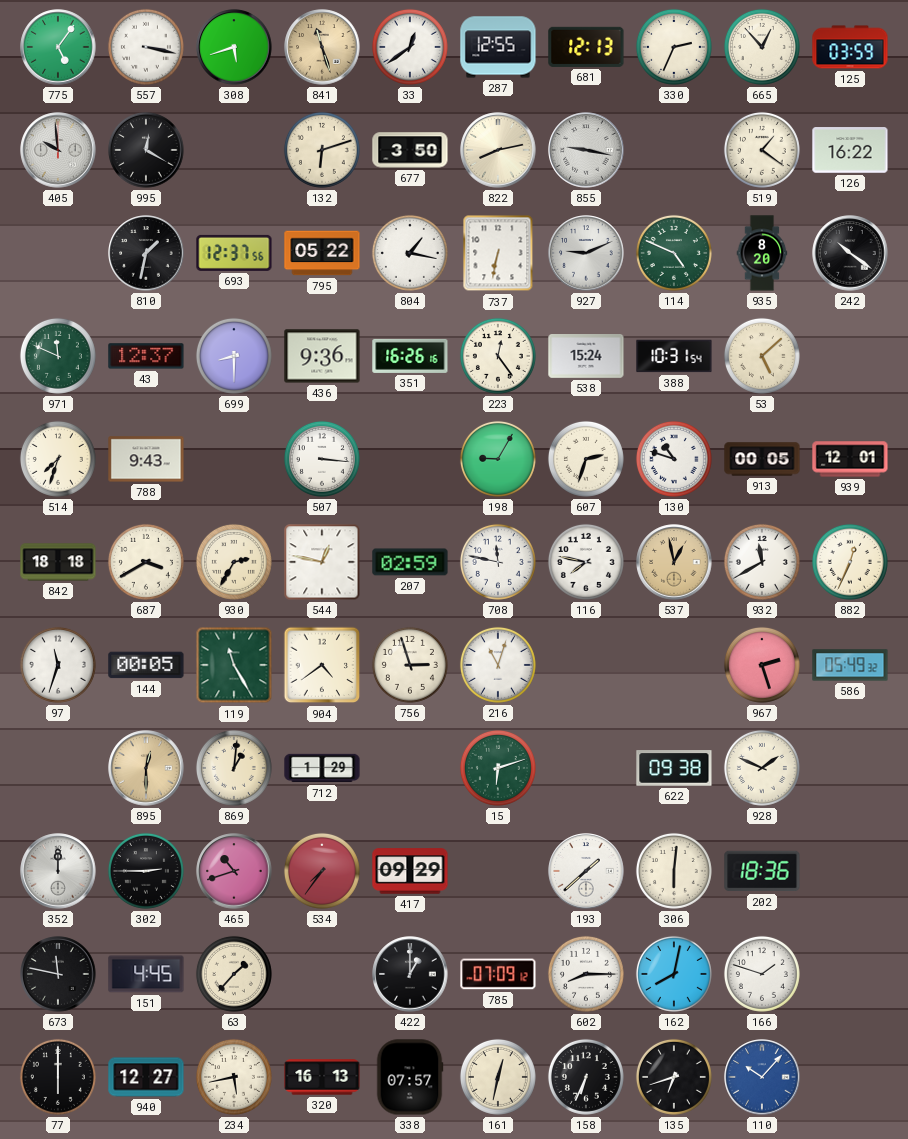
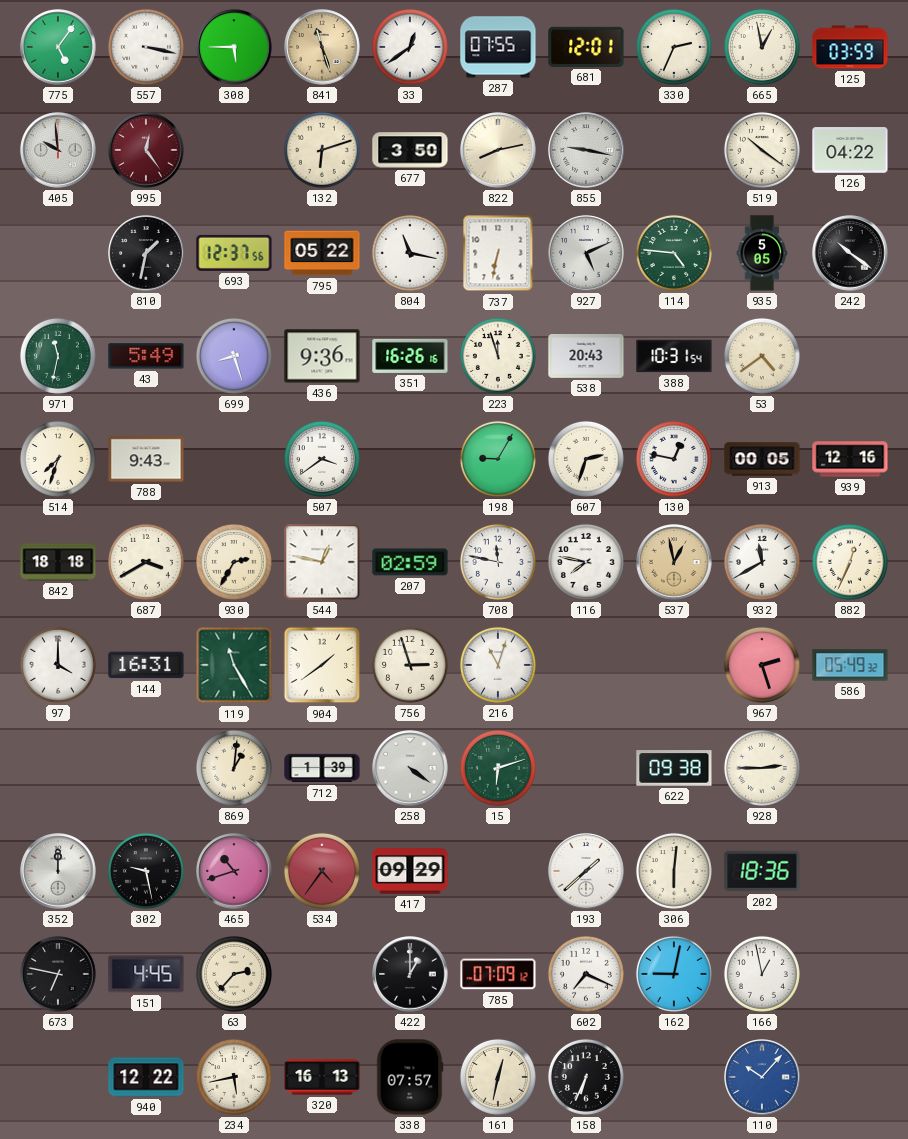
308: 5:42 -> 5:45 (234, 47)
287: 12:55 -> 07:55 (498, 47)
681: 12:13 -> 12:01 (586, 47)
665: 12:53 -> 12:58 (762, 47)
995: 12:20 -> 12:24 (146, 150)
995 dial: black -> burgundy (146, 150)
519: 1:21 -> 10:21 (762, 150)
126: 16:22 -> 04:22 (850, 150)
804: 1:17 -> 11:17 (410, 253)
927: 9:11 -> 5:11 (586, 253)
114: 4:49 -> 4:46 (674, 253)
935: 8:20 -> 5:05 (762, 253)
971: 11:49 -> 11:32 (58, 356)
43: 12:37 -> 5:49 (146, 356)
699: 8:30 -> 8:27 (234, 356)
223: 12:24 -> 11:57 (498, 356)
538: 15:24 -> 20:43 (586, 357)
53: 5:08 -> 4:39 (762, 356)
507: 3:16 -> 3:39 (322, 459)
130: 10:48 -> 12:47 (674, 459)
939: 12:01 -> 12:16 (850, 459)
97: 11:33 -> 4:00 (58, 665)
144: 00:05 -> 16:31 (146, 665)
904: 4:39 -> 1:39 (322, 665)
895: 12:30 -> none (146, 768)
712: 1:29 -> 1:39 (322, 768)
258: none -> 4:21 (410, 768)
928: 1:49 -> 2:45 (762, 768)
302: 2:45 -> 9:28 (146, 871)
534: 7:36 -> 4:36 (322, 871)
673: 11:47 -> 6:47 (58, 974)
63: 1:37 -> 2:37 (234, 974)
602: 8:15 -> 7:19 (586, 974)
162: 8:02 -> 9:02 (674, 974)
166: 1:48 -> 12:58 (762, 974)
77: 6:00 -> none (58, 1077)
940: 12:27 -> 12:22 (146, 1077)
135: 6:42 -> none (674, 1077)
